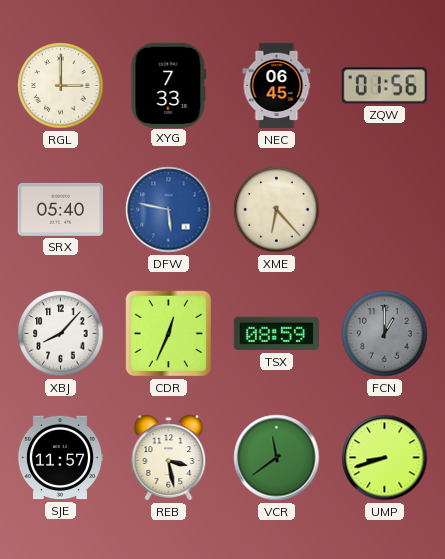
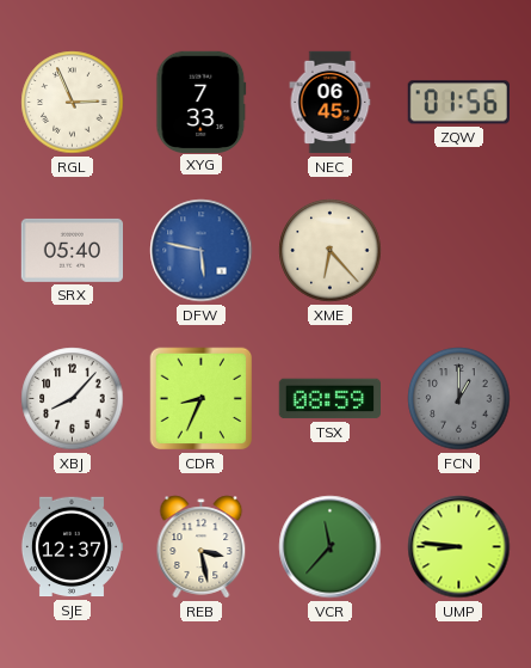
RGL: 3:00 -> 2:56 (73, 103)
CDR: 12:34 -> 8:34 (202, 399)
SJE: 11:57 -> 12:37 (72, 547)
VCR: 11:39 -> 11:37 (331, 547)
UMP: 8:42 -> 8:46 (459, 547)
